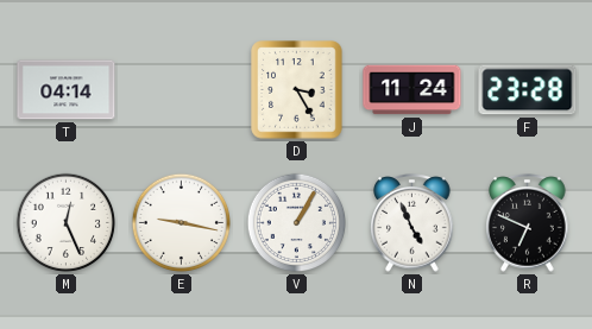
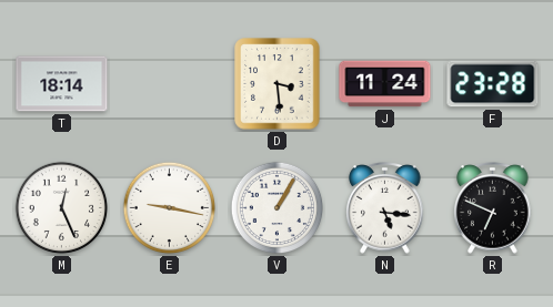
T: 04:14 -> 18:14 (62, 84)
D: 3:25 -> 3:29 (278, 84)
N: 4:56 -> 5:16 (385, 208)
